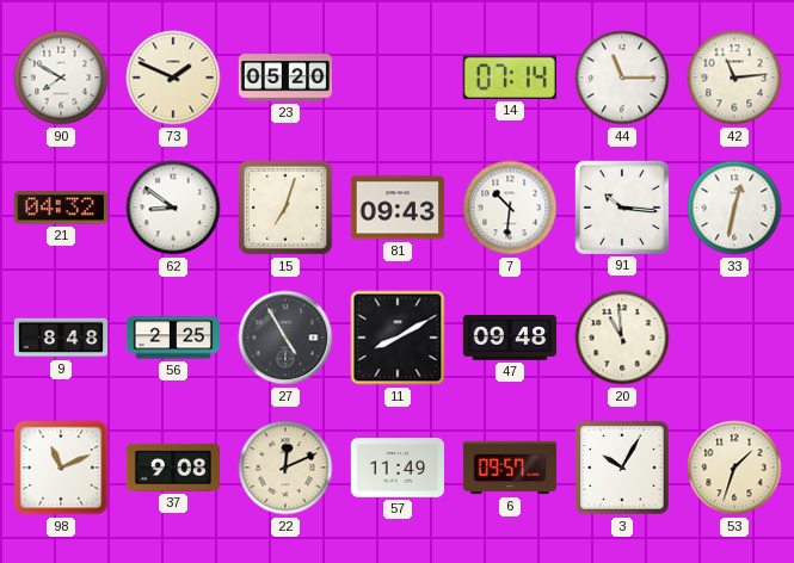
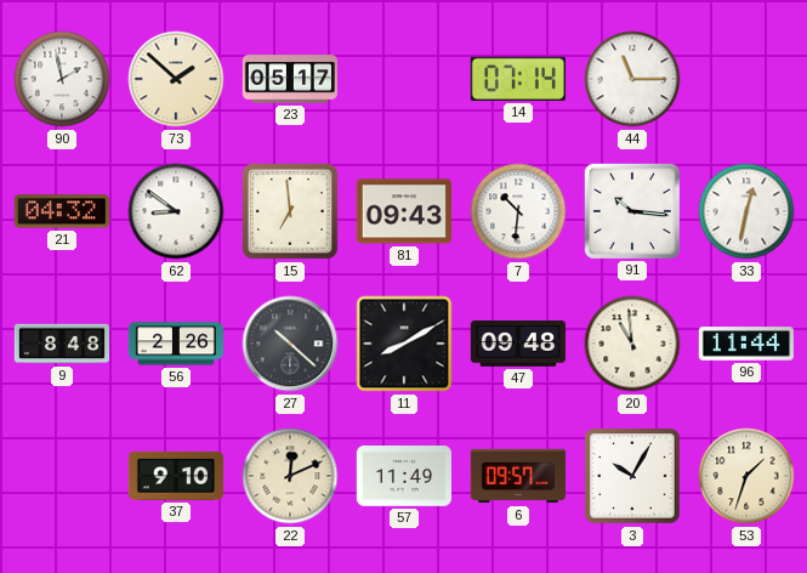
90: 7:50 -> 1:58 (62, 79)
73: 1:49 -> 1:52 (176, 79)
23: 05:20 -> 05:17 (289, 79)
42: 11:14 -> none (734, 78)
15: 7:03 -> 6:59 (290, 211)
56: 2:25 -> 2:26 (175, 344)
27: 4:55 -> 10:22 (290, 344)
96: none -> 11:44 (746, 344)
98: 11:11 -> none (61, 468)
37: 9:08 -> 9:10 (176, 476)
